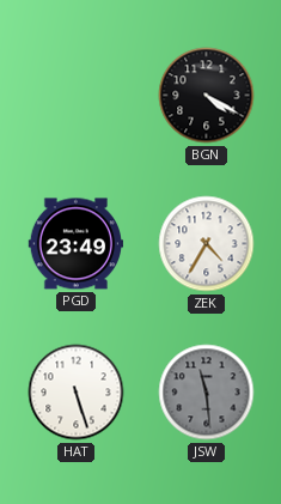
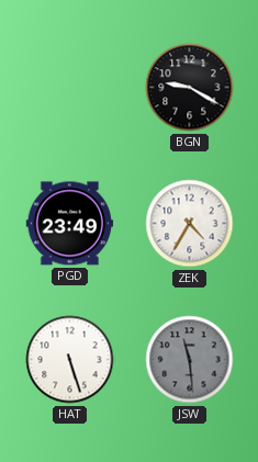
BGN: 4:20 -> 9:20 (190, 88)
